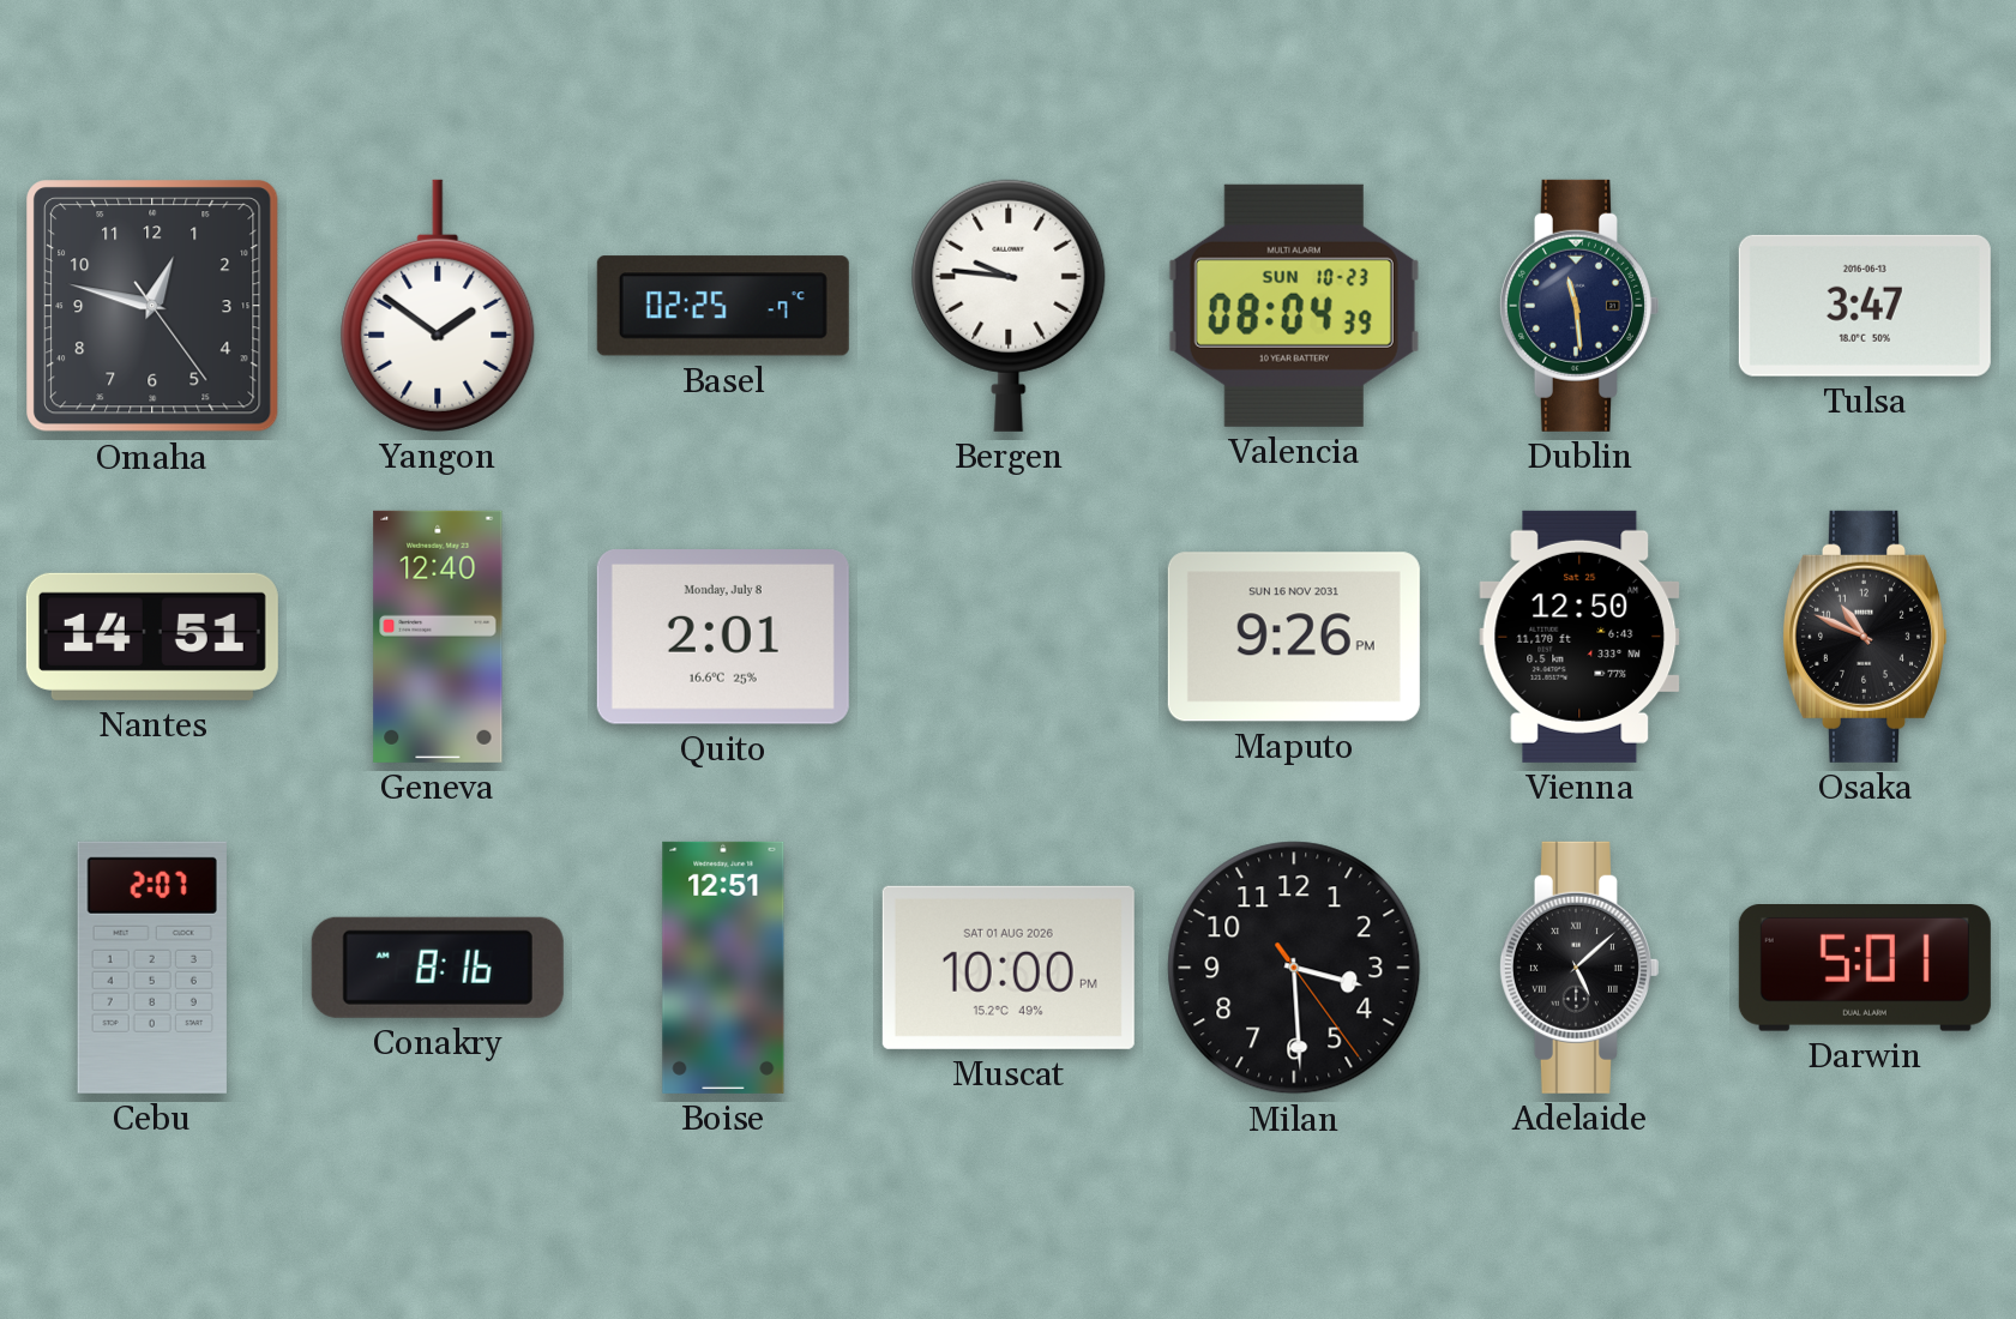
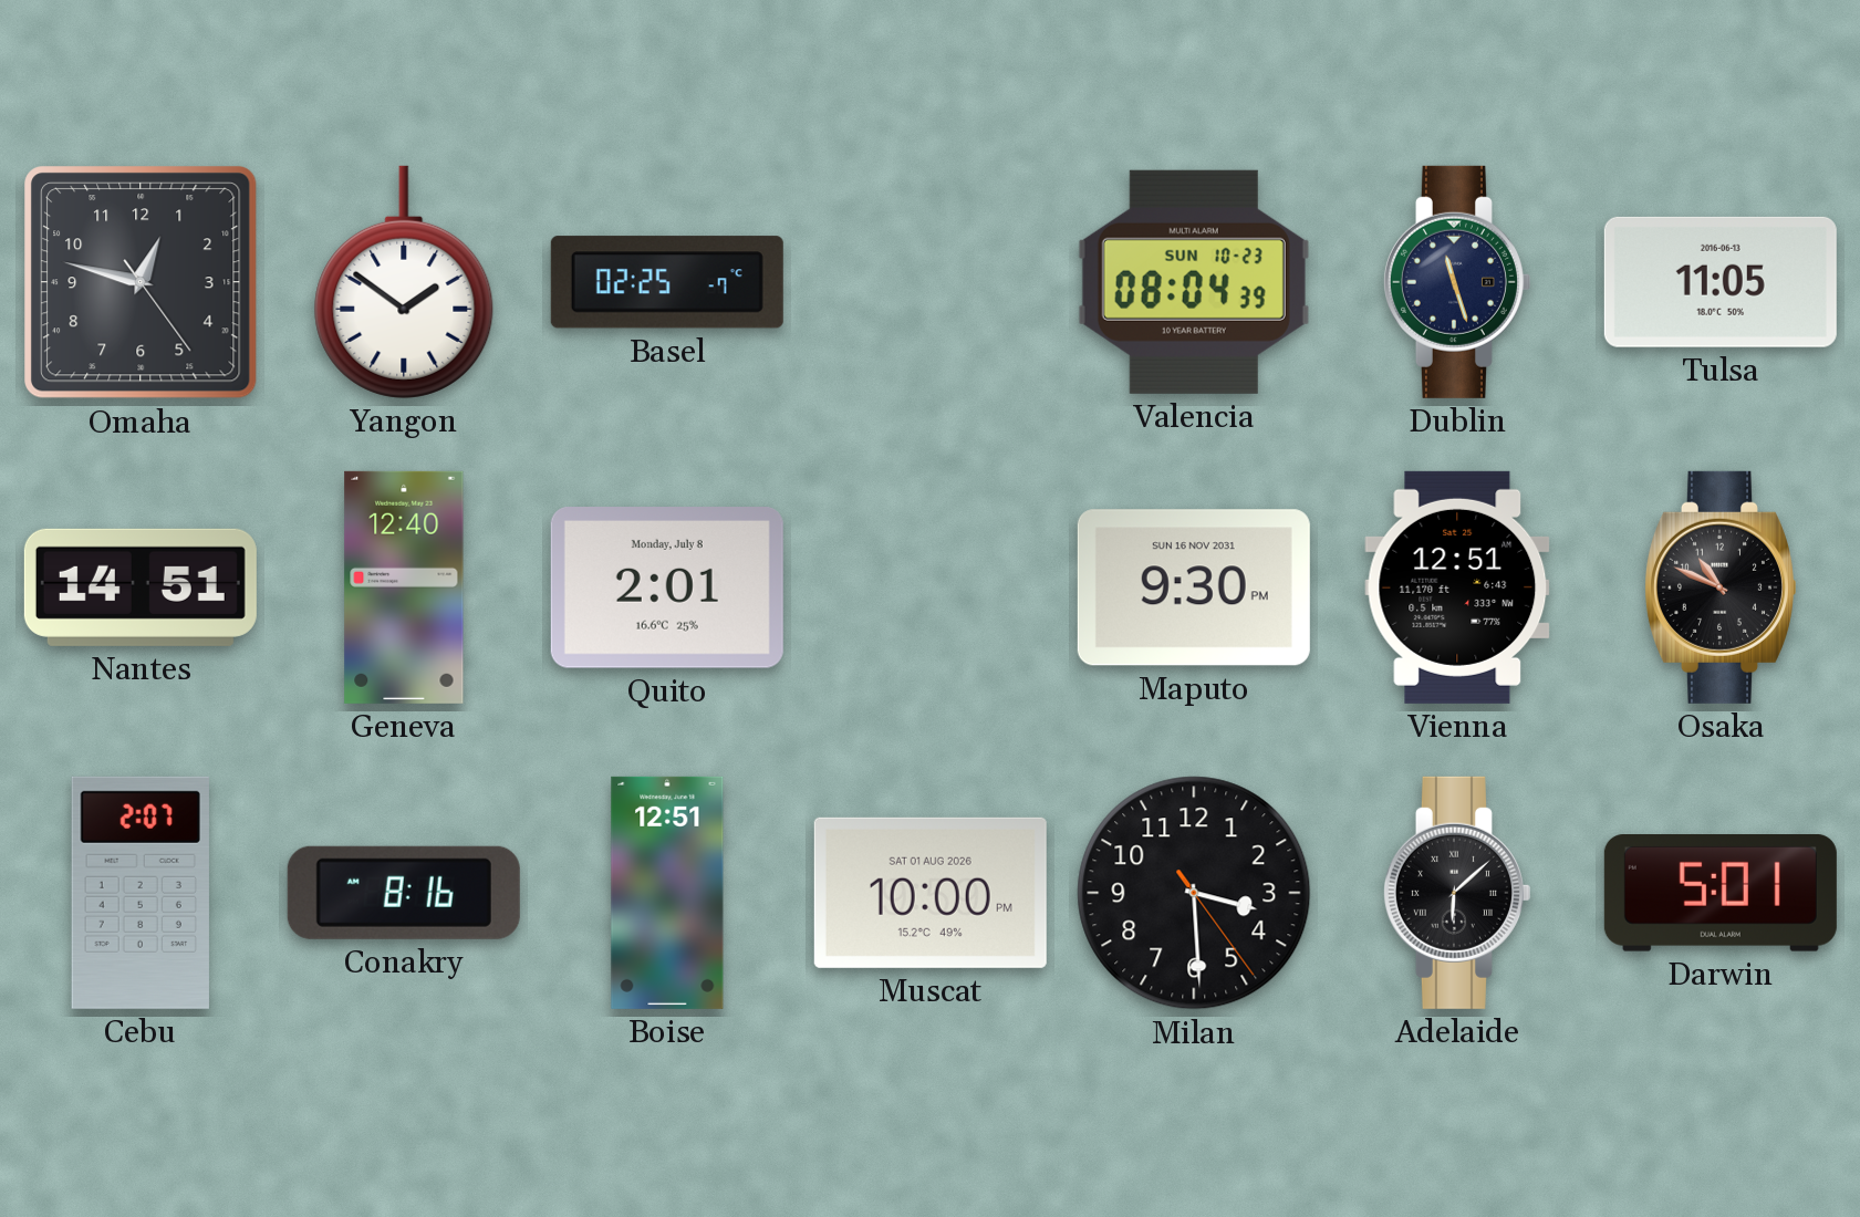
Bergen: 9:46 -> none (1009, 306)
Dublin: 11:29 -> 11:27 (1456, 282)
Tulsa: 3:47 -> 11:05 (1721, 282)
Maputo: 9:26 -> 9:30 (1194, 587)
Vienna: 12:50 -> 12:51 (1457, 587)
Adelaide: 5:08 -> 6:08 (1456, 893)
